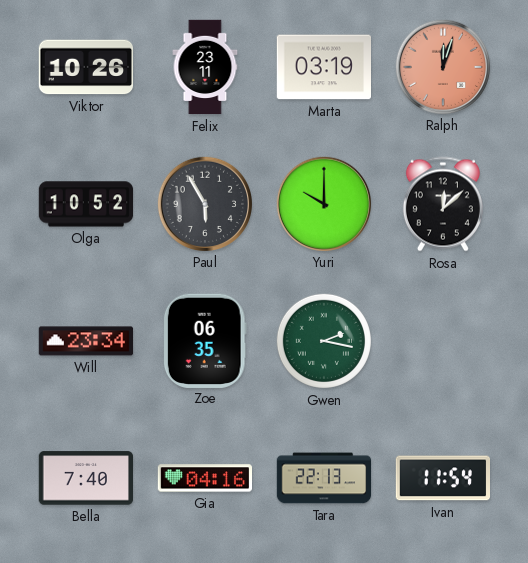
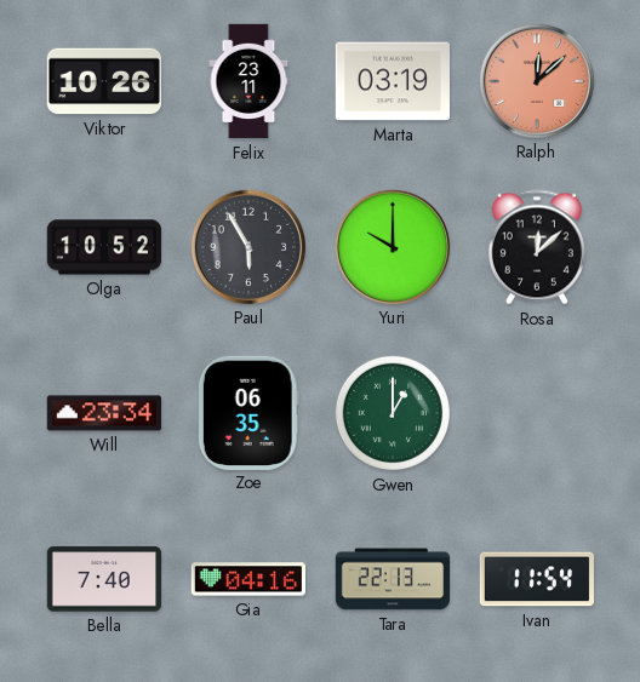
Ralph: 12:03 -> 12:08 (536, 80)
Gwen: 2:17 -> 1:00 (393, 413)
